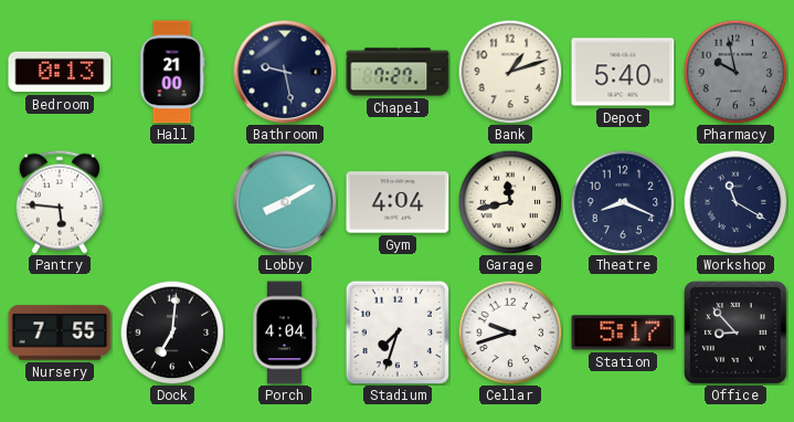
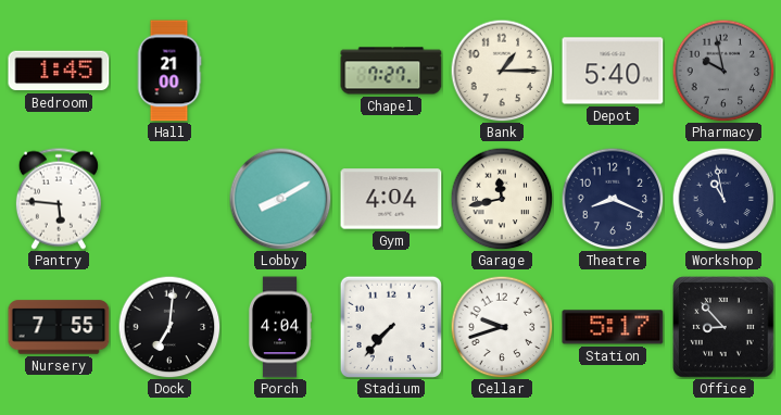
Bedroom: 0:13 -> 1:45 (59, 71)
Bathroom: 9:28 -> none (285, 72)
Bank: 1:12 -> 1:15 (502, 71)
Workshop: 11:20 -> 10:58 (723, 199)
Stadium: 7:33 -> 7:37 (391, 327)
